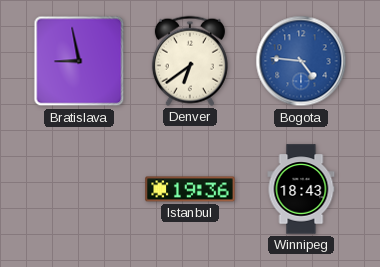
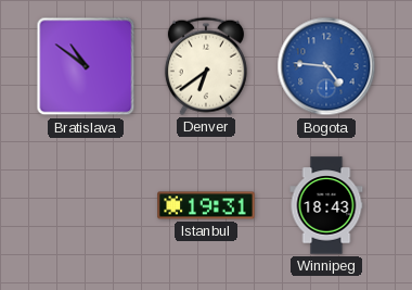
Bratislava: 8:58 -> 10:51 (86, 66)
Istanbul: 19:36 -> 19:31 (206, 205)
